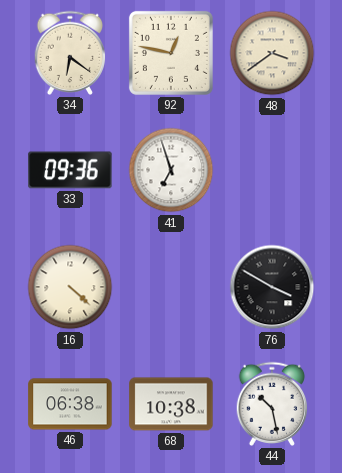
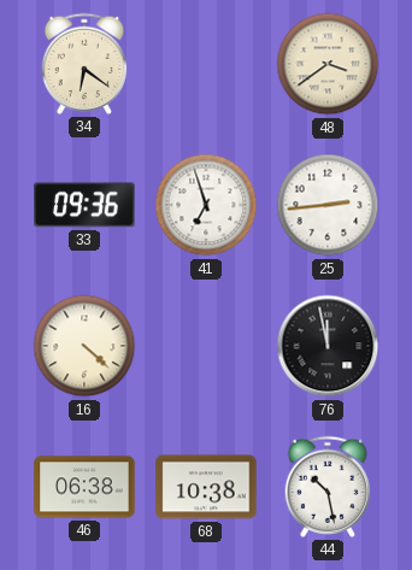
92: 12:47 -> none (171, 53)
25: none -> 2:44 (328, 205)
76: 3:50 -> 11:58 (328, 346)
